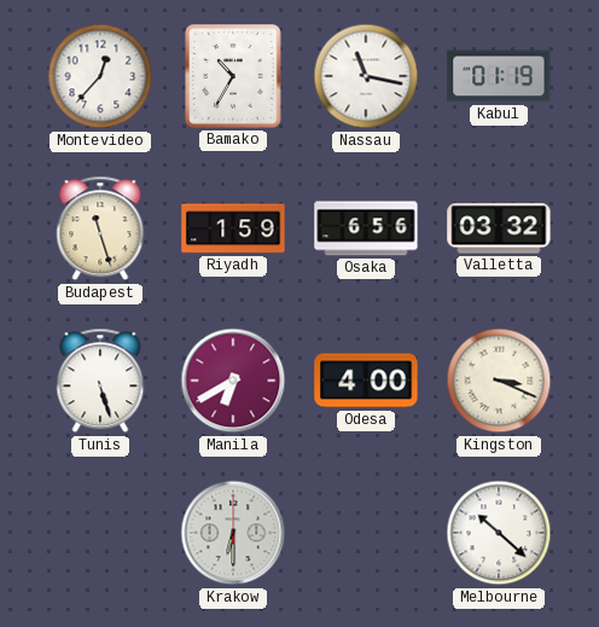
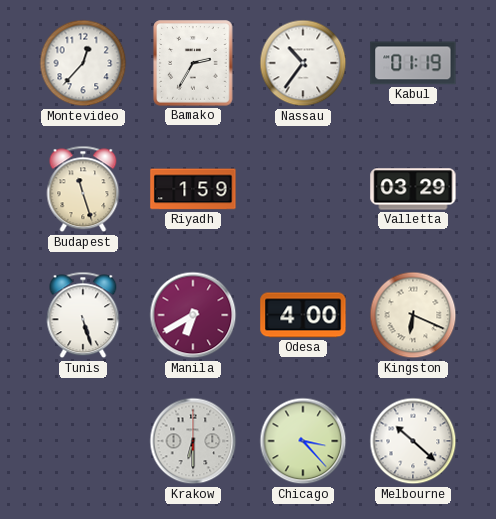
Bamako: 10:35 -> 2:35 (193, 63)
Nassau: 11:17 -> 10:36 (303, 63)
Osaka: 6:56 -> none (366, 228)
Valletta: 03:32 -> 03:29 (413, 189)
Kingston: 3:19 -> 6:19 (413, 315)
Chicago: none -> 3:23 (303, 441)
